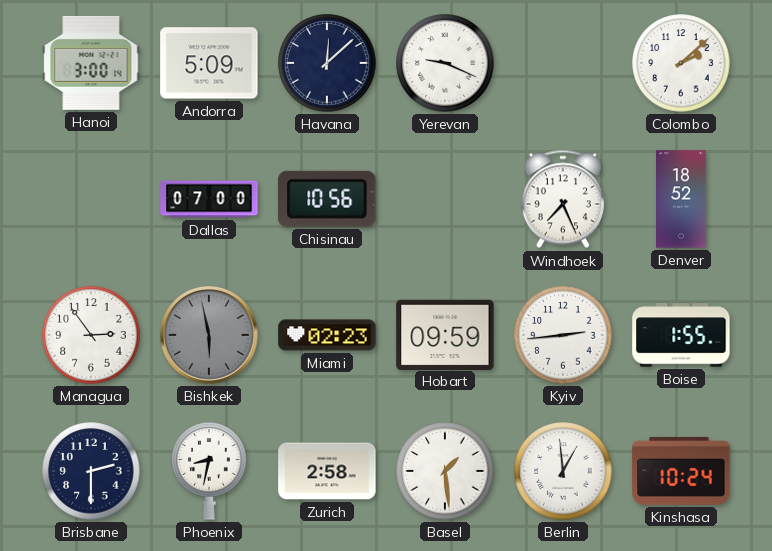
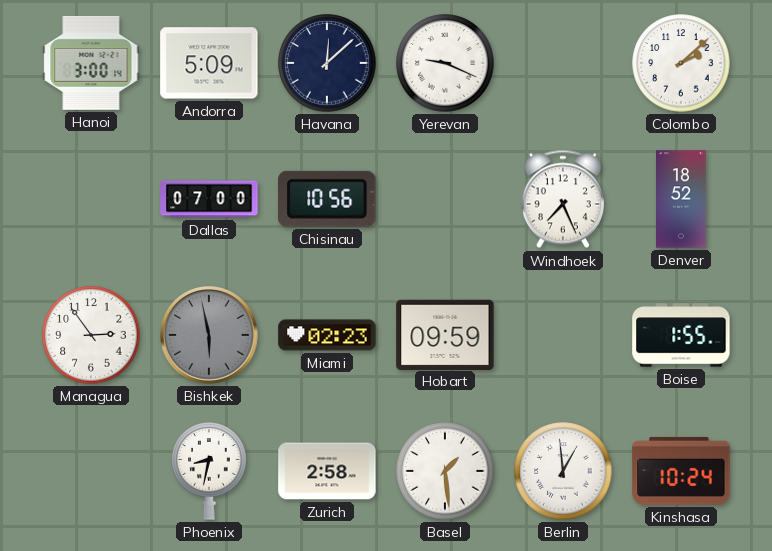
Kyiv: 2:44 -> none (563, 335)
Brisbane: 2:30 -> none (91, 471)
